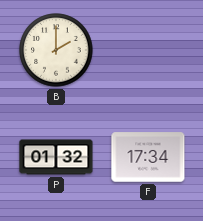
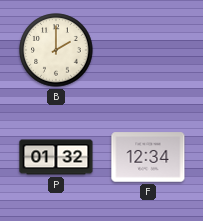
F: 17:34 -> 12:34 (148, 157)
